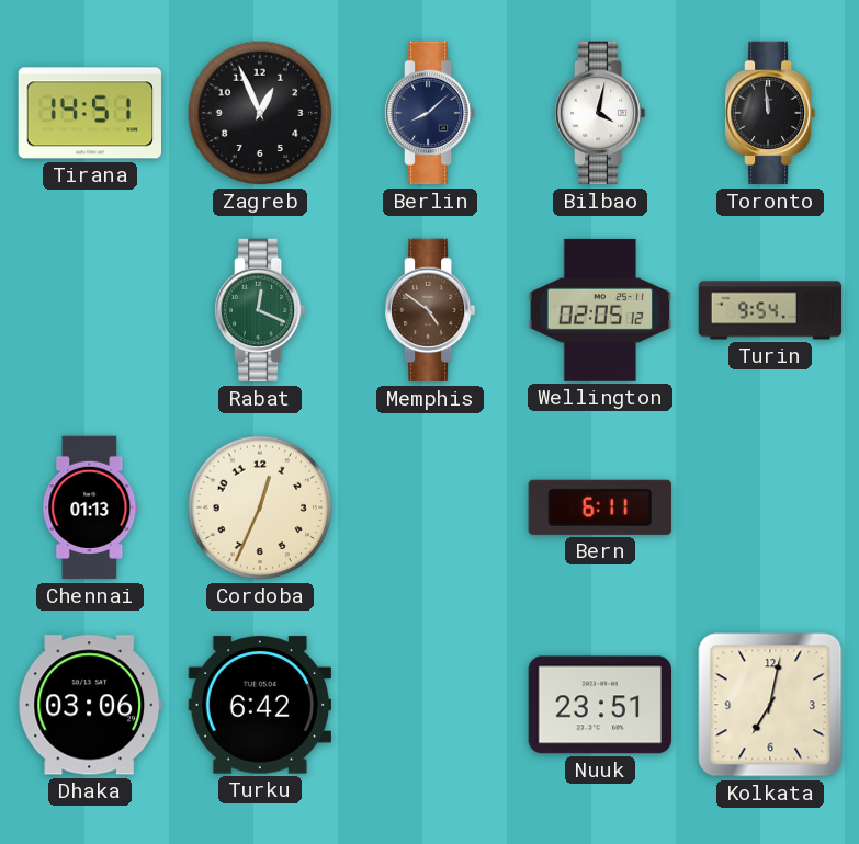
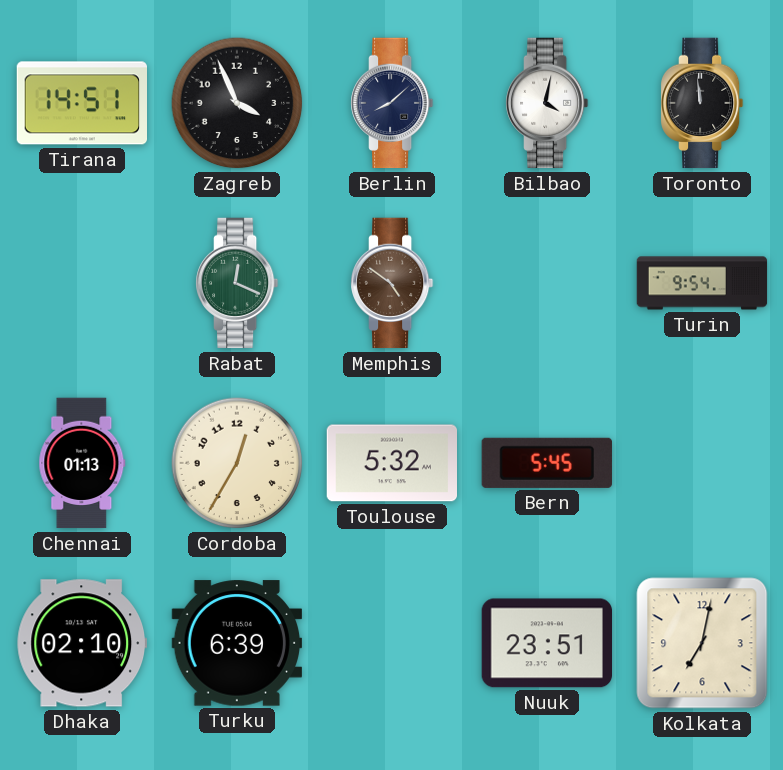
Zagreb: 12:56 -> 3:56 (237, 103)
Wellington: 02:05 -> none (600, 310)
Cordoba: 12:34 -> 12:35 (237, 463)
Toulouse: none -> 5:32 (391, 463)
Bern: 6:11 -> 5:45 (547, 463)
Dhaka: 03:06 -> 02:10 (81, 643)
Turku: 6:42 -> 6:39 (236, 643)
